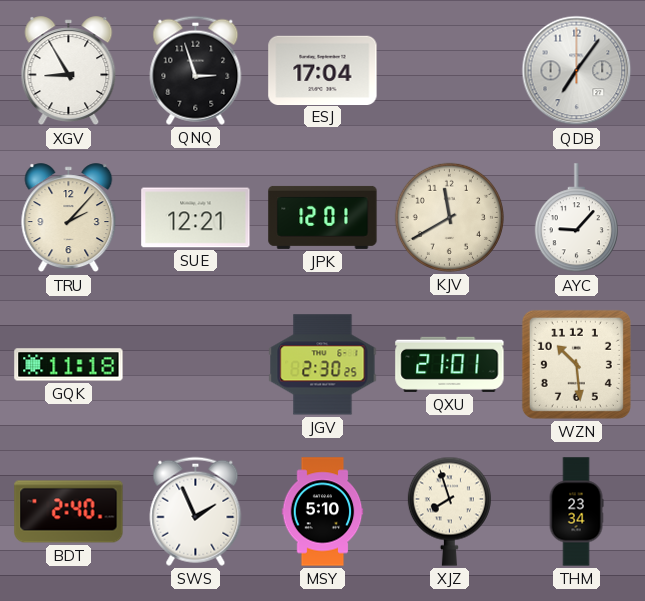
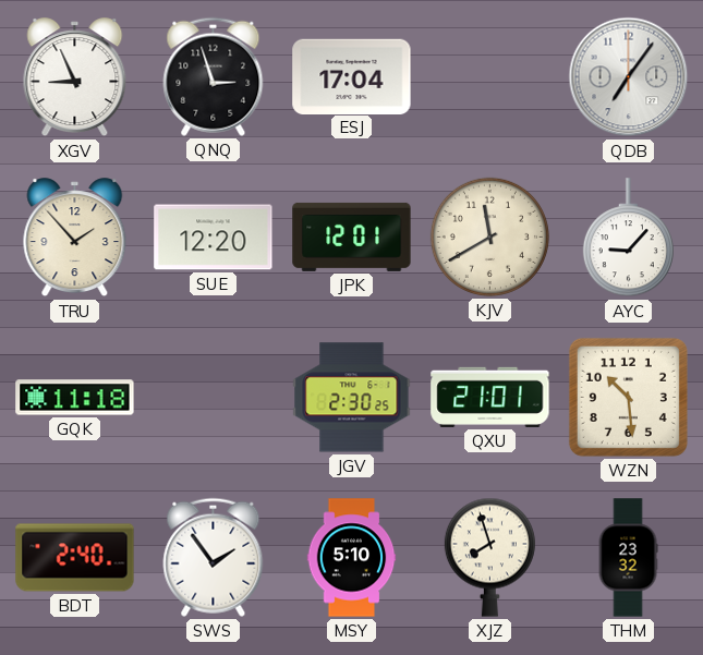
XGV: 8:55 -> 8:56 (75, 77)
TRU: 2:07 -> 1:53 (75, 238)
SUE: 12:21 -> 12:20 (214, 238)
SWS: 1:56 -> 1:54 (214, 557)
THM: 23:34 -> 23:32 (628, 558)
